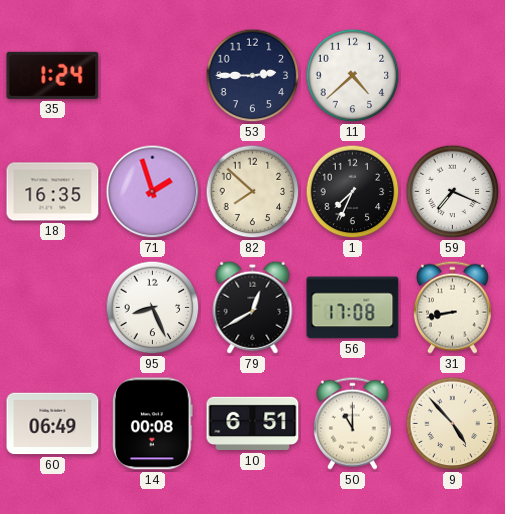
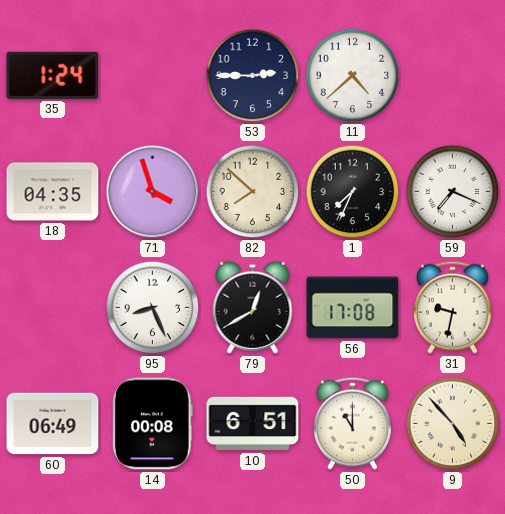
18: 16:35 -> 04:35 (53, 192)
71: 1:57 -> 3:57 (153, 192)
31: 8:43 -> 9:32 (452, 307)
